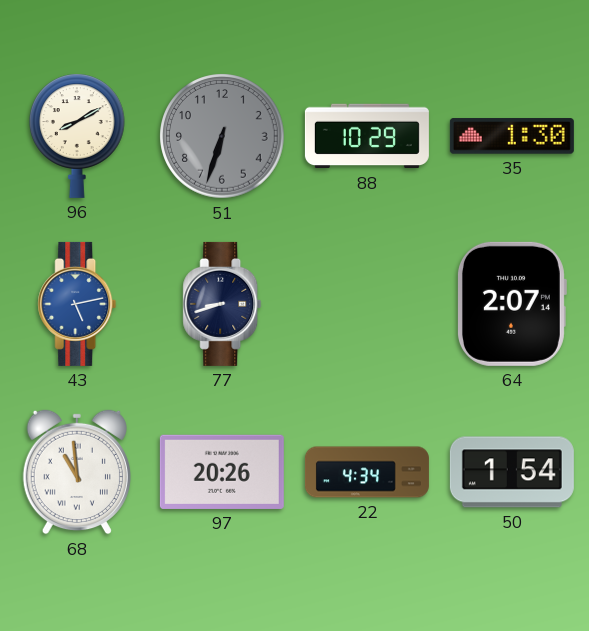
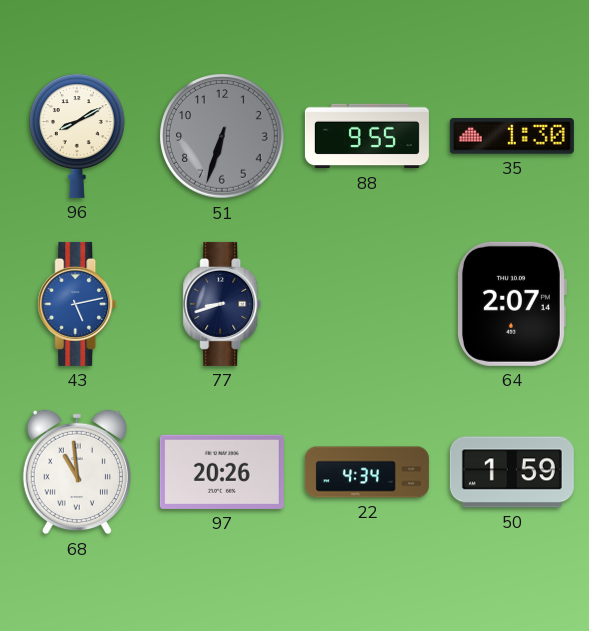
88: 10:29 -> 9:55 (367, 136)
50: 1:54 -> 1:59 (512, 472)
